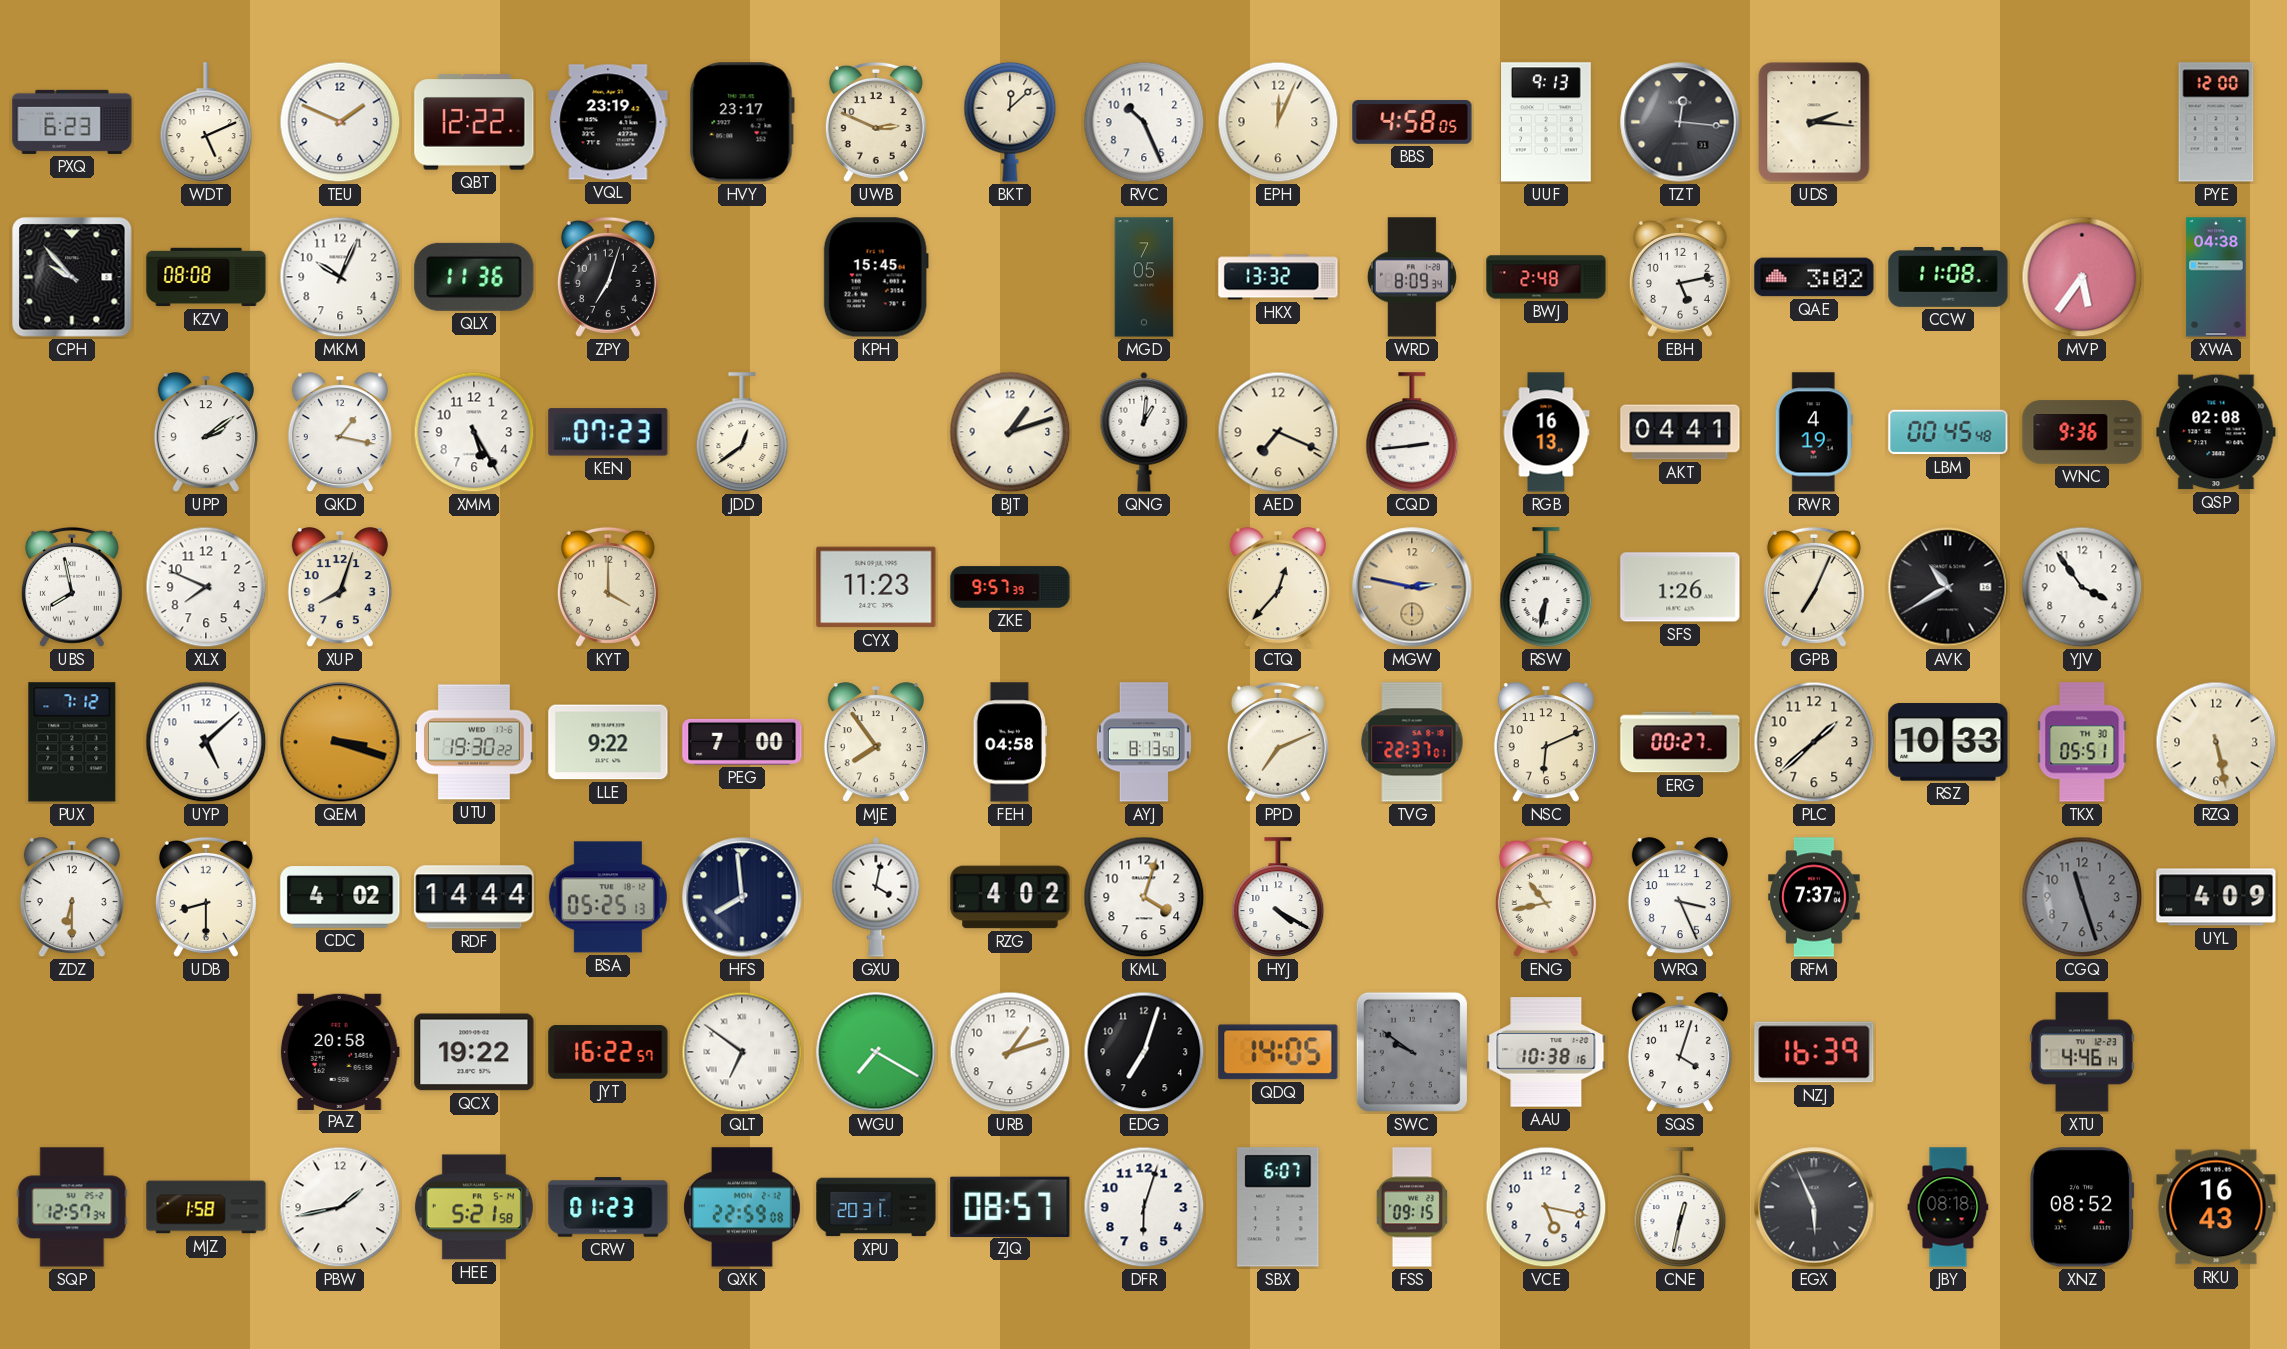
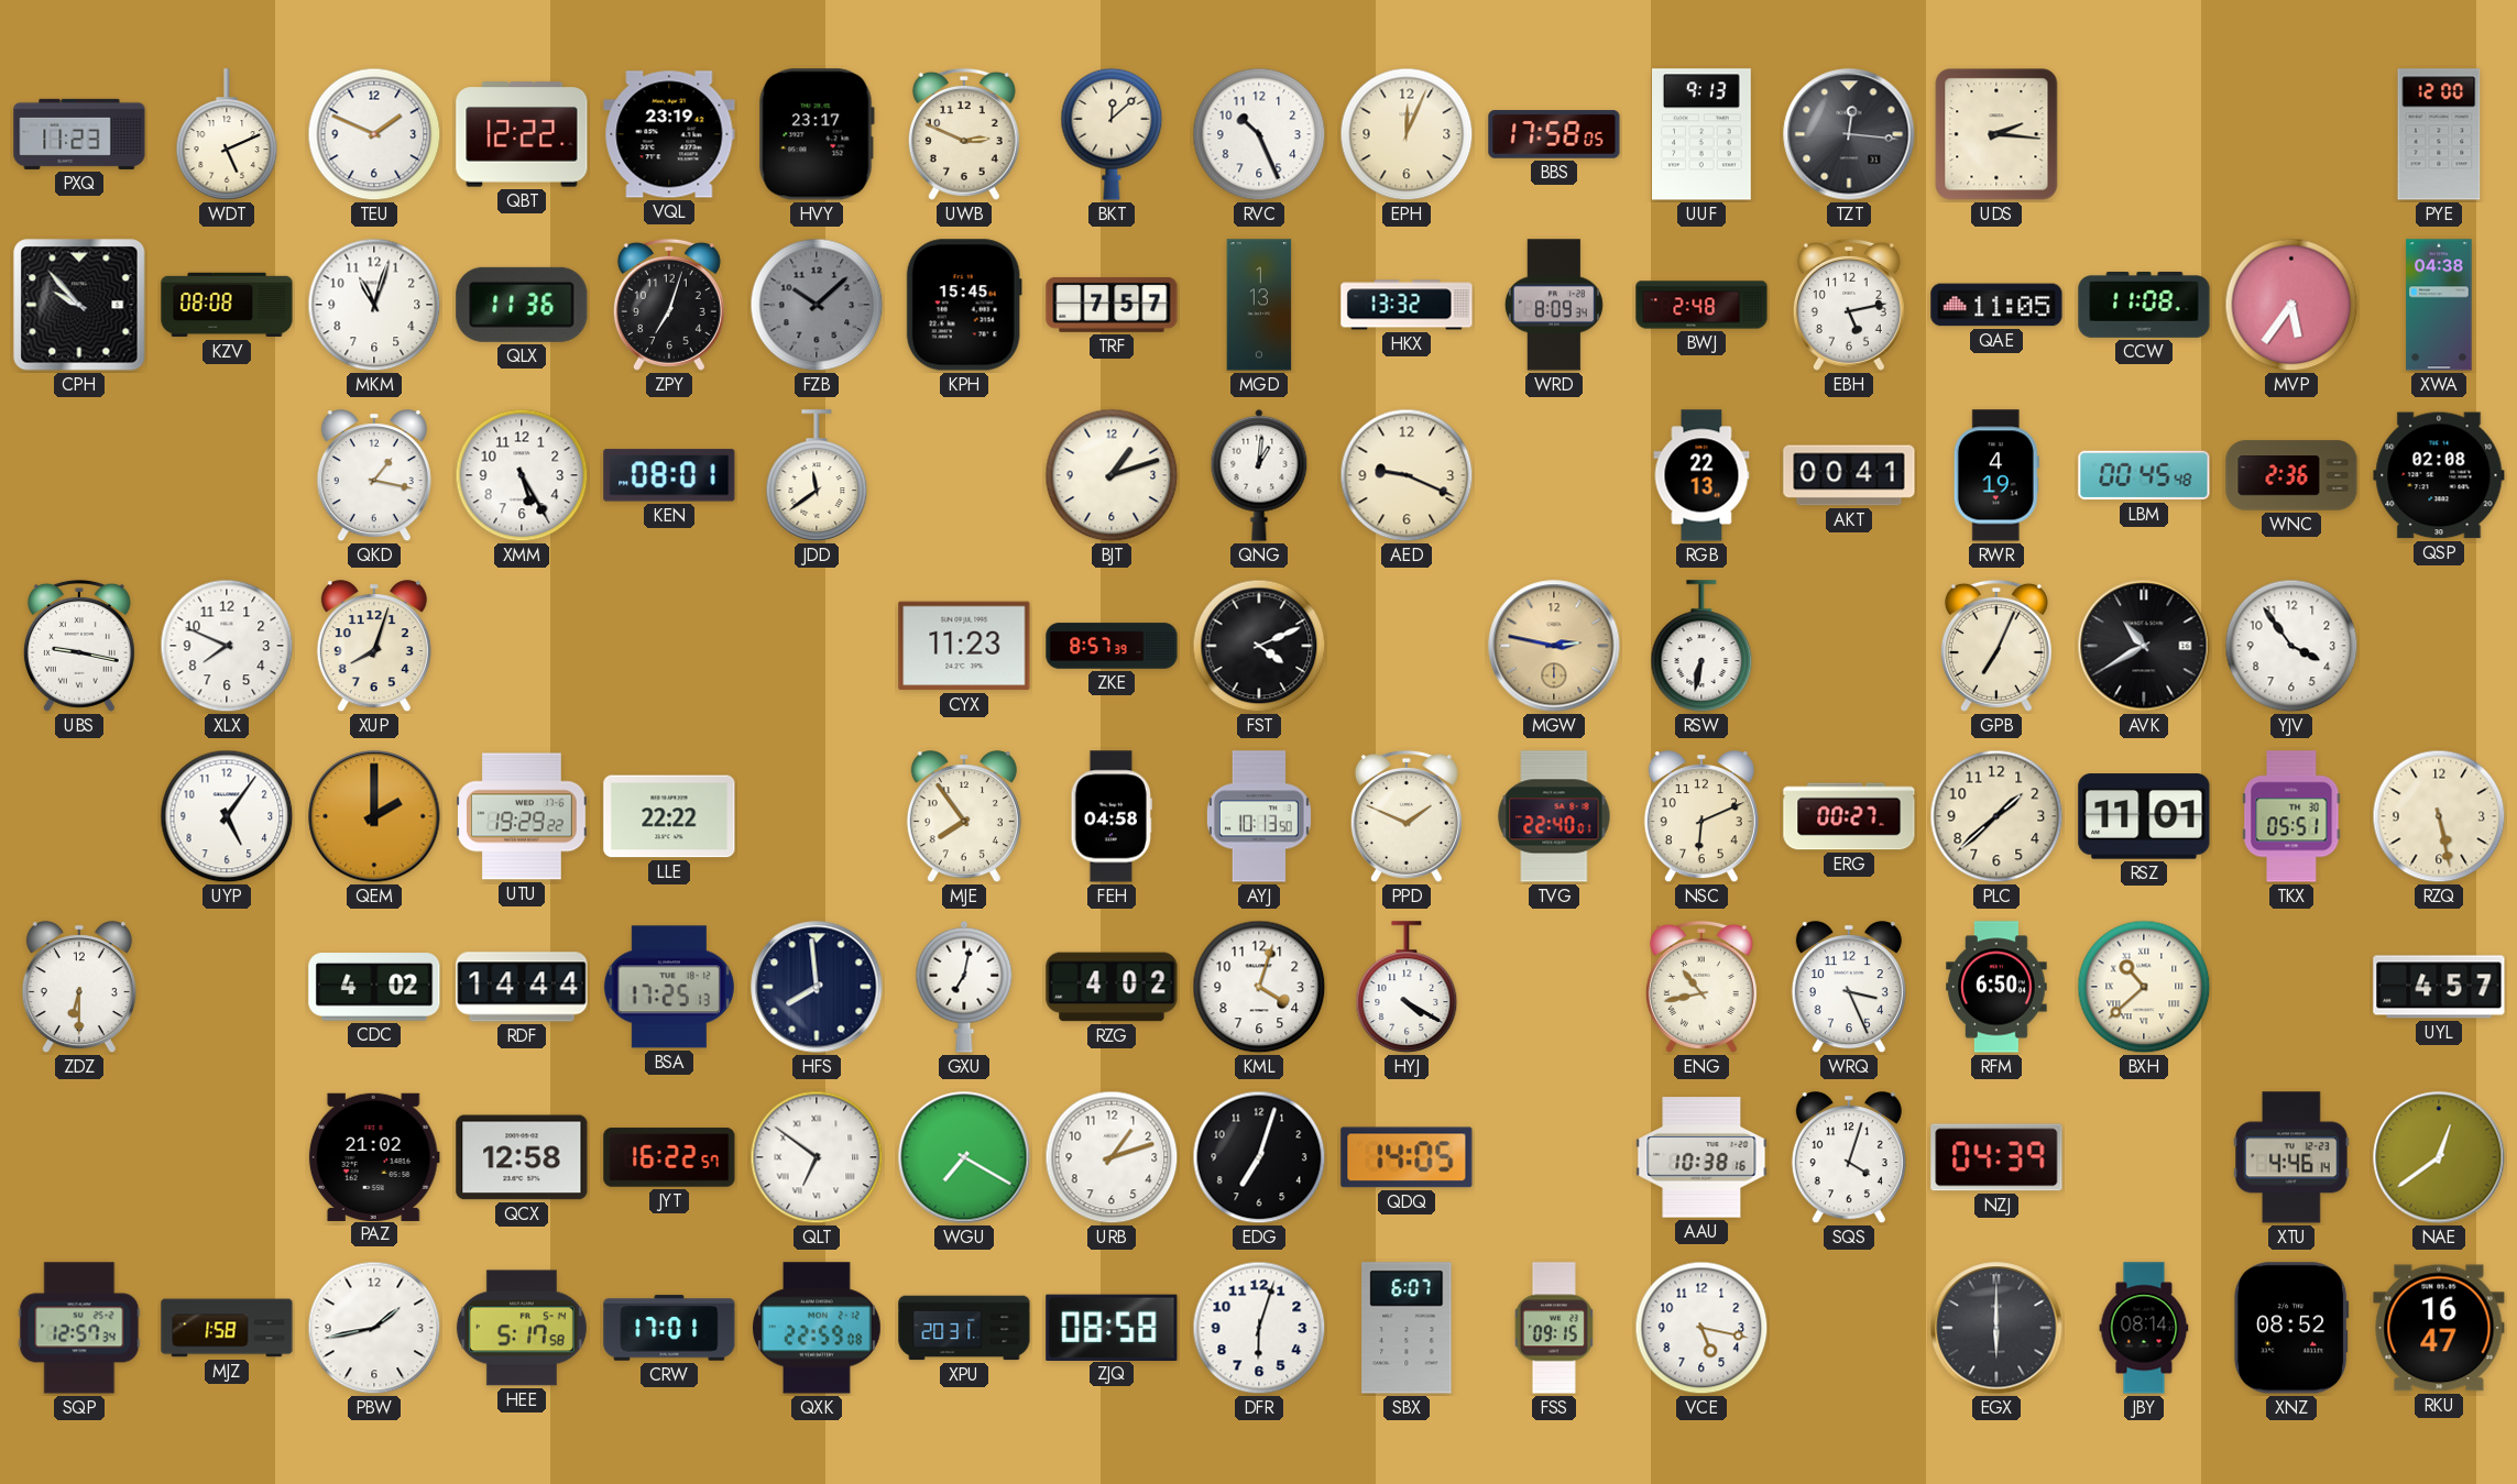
PXQ: 6:23 -> 11:23 (79, 134)
BBS: 4:58 -> 17:58 (1554, 134)
MKM: 10:04 -> 11:03 (374, 305)
FZB: none -> 10:08 (817, 305)
TRF: none -> 7:57 (1112, 305)
MGD: 7:05 -> 1:13 (1259, 305)
QAE: 3:02 -> 11:05 (1996, 305)
UPP: 2:09 -> none (206, 433)
KEN: 07:23 -> 08:01 (669, 475)
JDD: 12:39 -> 11:39 (817, 475)
AED: 7:19 -> 9:19 (1407, 475)
CQD: 2:44 -> none (1412, 432)
RGB: 16:13 -> 22:13 (1701, 475)
AKT: 04:41 -> 00:41 (1849, 475)
WNC: 9:36 -> 2:36 (2291, 475)
UBS: 7:58 -> 9:17 (79, 646)
KYT: 4:00 -> none (608, 587)
ZKE: 9:57 -> 8:57 (1112, 646)
FST: none -> 4:11 (1259, 646)
CTQ: 12:37 -> none (1278, 588)
SFS: 1:26 -> none (1680, 587)
PUX: 7:12 -> none (72, 742)
UYP: 5:08 -> 5:06 (227, 816)
QEM: 3:18 -> 2:00 (374, 816)
UTU: 19:30 -> 19:29 (522, 816)
LLE: 9:22 -> 22:22 (669, 816)
PEG: 7:00 -> none (742, 742)
AYJ: 8:13 -> 10:13 (1259, 816)
PPD: 7:11 -> 1:49 (1407, 816)
TVG: 22:37 -> 22:40 (1554, 816)
RSZ: 10:33 -> 11:01 (2144, 816)
UDB: 8:30 -> none (206, 897)
BSA: 05:25 -> 17:25 (669, 987)
GXU: 4:02 -> 7:02 (964, 987)
RFM: 7:37 -> 6:50 (1996, 987)
BXH: none -> 10:38 (2144, 987)
CGQ: 11:27 -> none (2082, 897)
UYL: 4:09 -> 4:57 (2439, 987)
PAZ: 20:58 -> 21:02 (374, 1156)
QCX: 19:22 -> 12:58 (522, 1157)
SWC: 9:51 -> none (1412, 1052)
NZJ: 16:39 -> 04:39 (1996, 1157)
NAE: none -> 12:39 (2439, 1157)
HEE: 5:21 -> 5:17 (522, 1328)
CRW: 01:23 -> 17:01 (669, 1328)
ZJQ: 08:57 -> 08:58 (1112, 1327)
CNE: 12:32 -> none (1680, 1207)
EGX: 5:56 -> 6:00 (1996, 1328)
JBY: 08:18 -> 08:14 (2144, 1328)
RKU: 16:43 -> 16:47 (2439, 1328)
